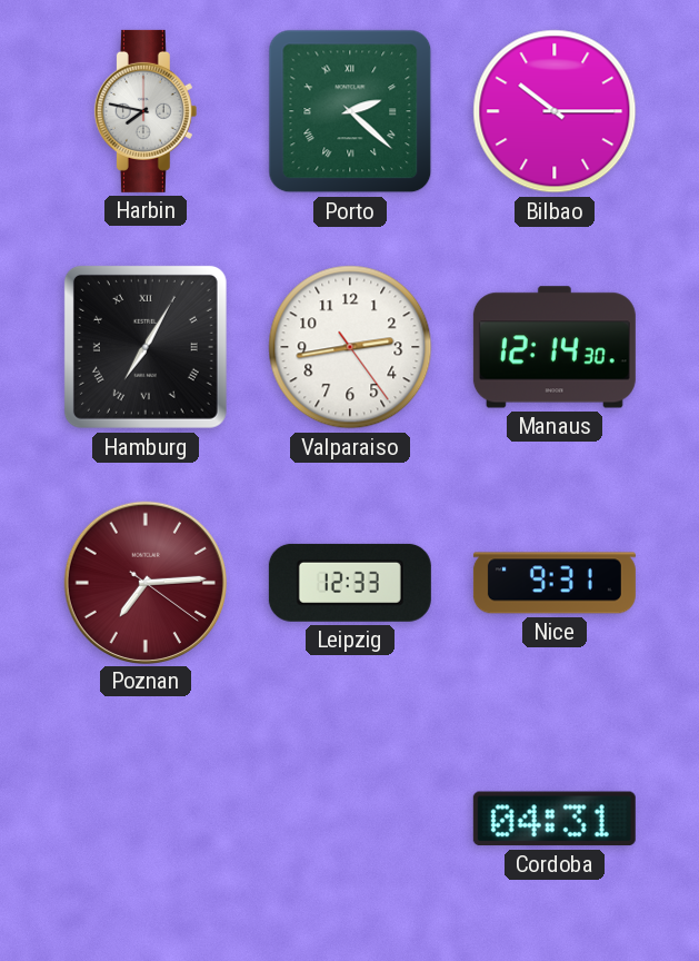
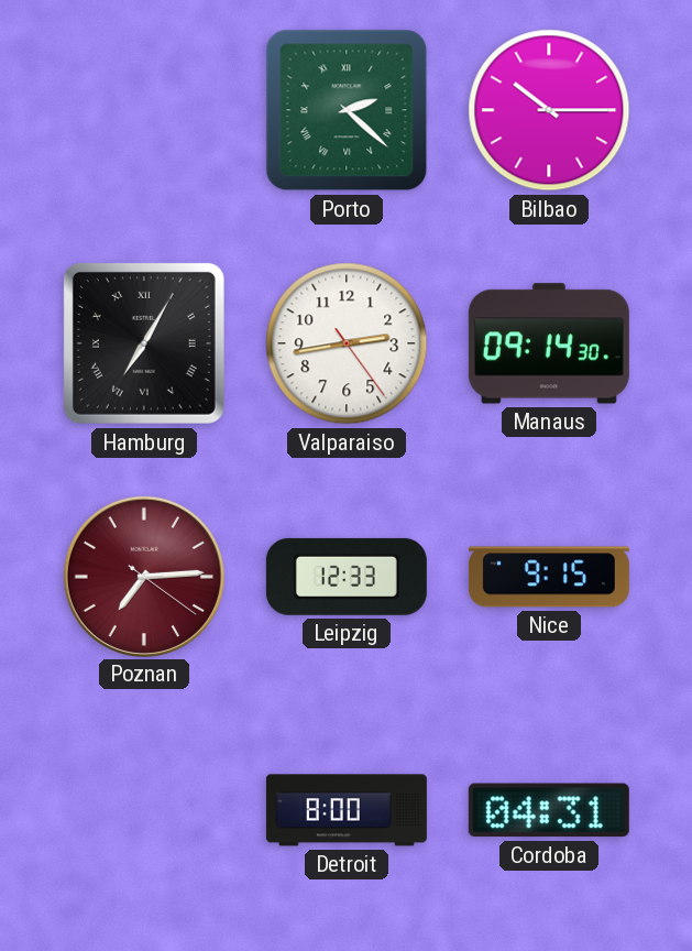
Harbin: 7:47 -> none (146, 111)
Manaus: 12:14 -> 09:14 (549, 343)
Nice: 9:31 -> 9:15 (549, 577)
Detroit: none -> 8:00 (347, 810)
